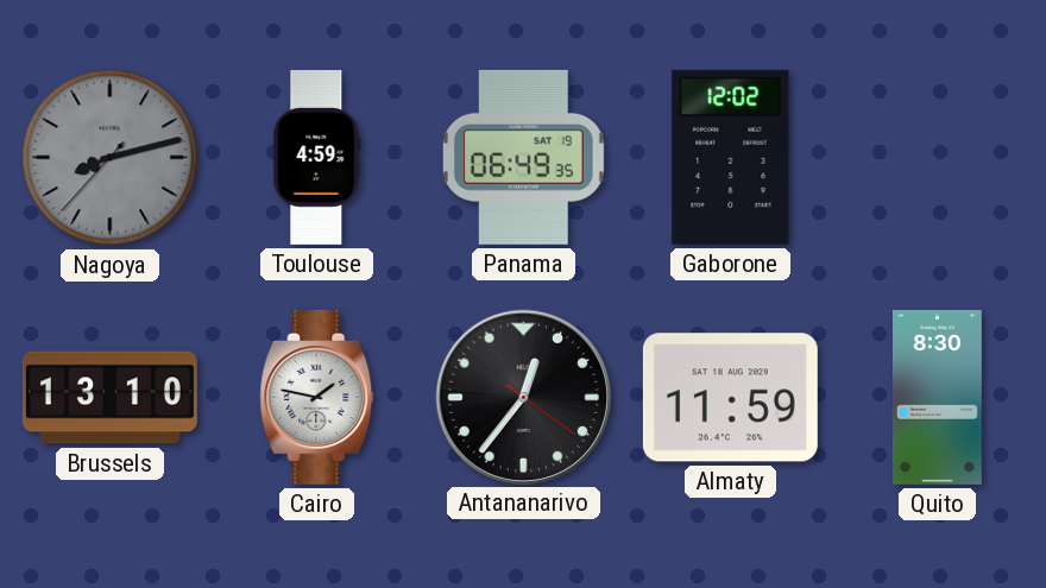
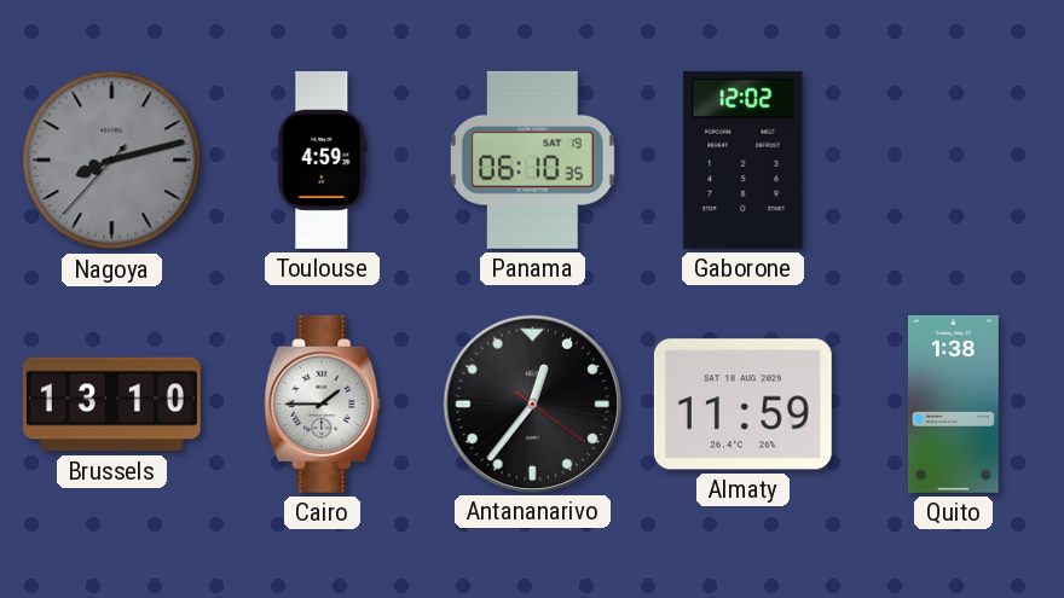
Panama: 06:49 -> 06:10 (532, 159)
Cairo: 1:47 -> 1:45 (323, 403)
Quito: 8:30 -> 1:38 (953, 403)
